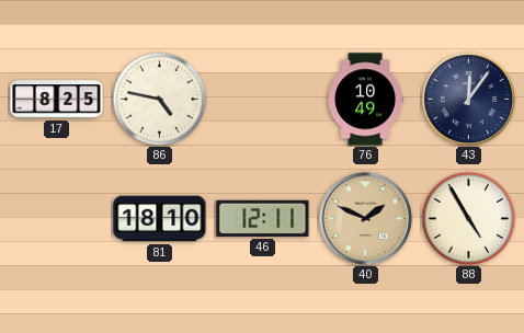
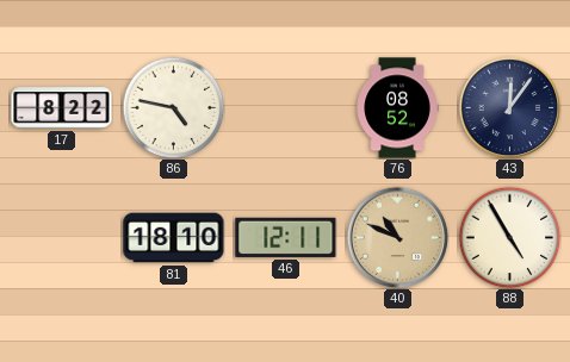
17: 8:25 -> 8:22 (62, 108)
76: 10:49 -> 08:52 (397, 108)
40: 1:49 -> 10:49 (397, 237)
